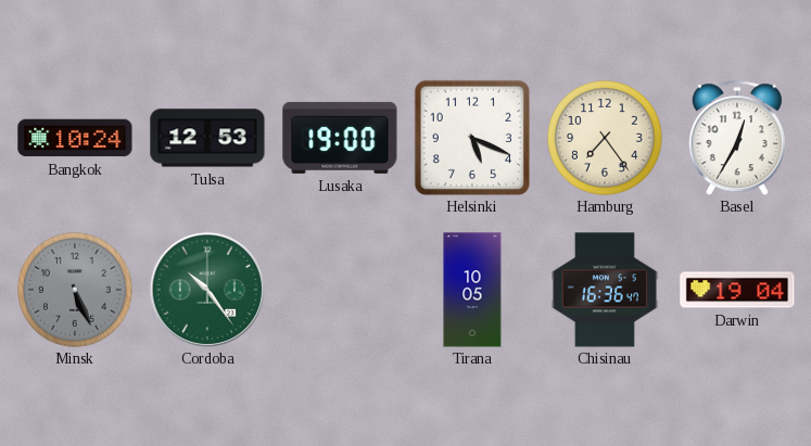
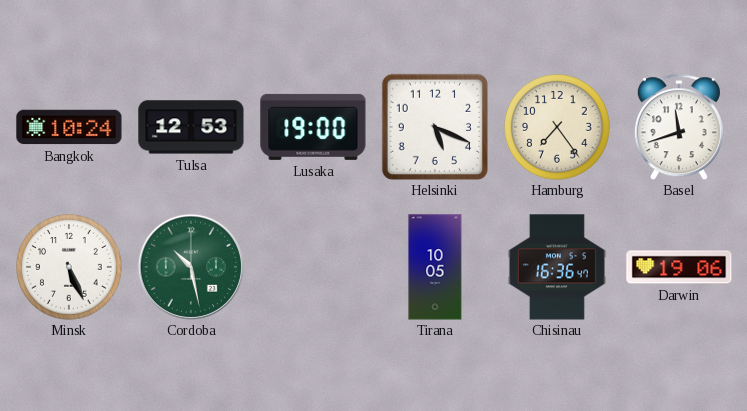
Basel: 12:35 -> 11:42 (679, 127)
Minsk dial: grey -> white (70, 268)
Cordoba: 10:24 -> 10:28 (191, 267)
Darwin: 19:04 -> 19:06 (679, 267)
